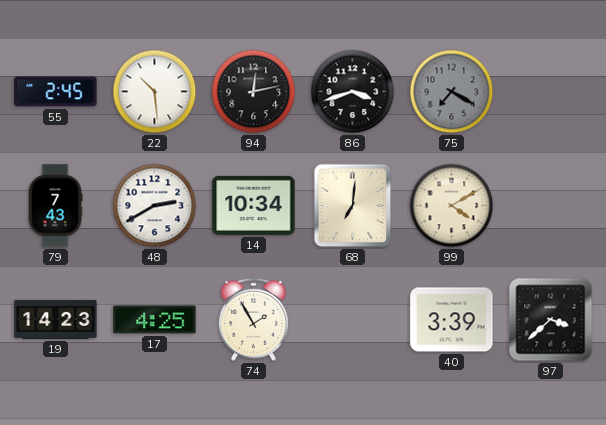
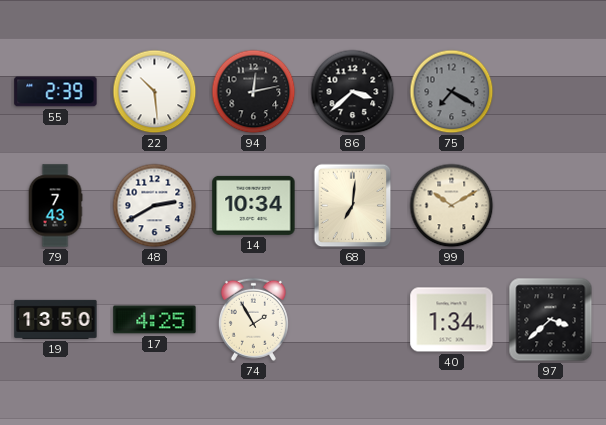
55: 2:45 -> 2:39 (56, 92)
86: 3:42 -> 3:38 (353, 92)
99: 4:10 -> 10:10 (452, 206)
19: 14:23 -> 13:50 (56, 319)
40: 3:39 -> 1:34 (452, 320)
